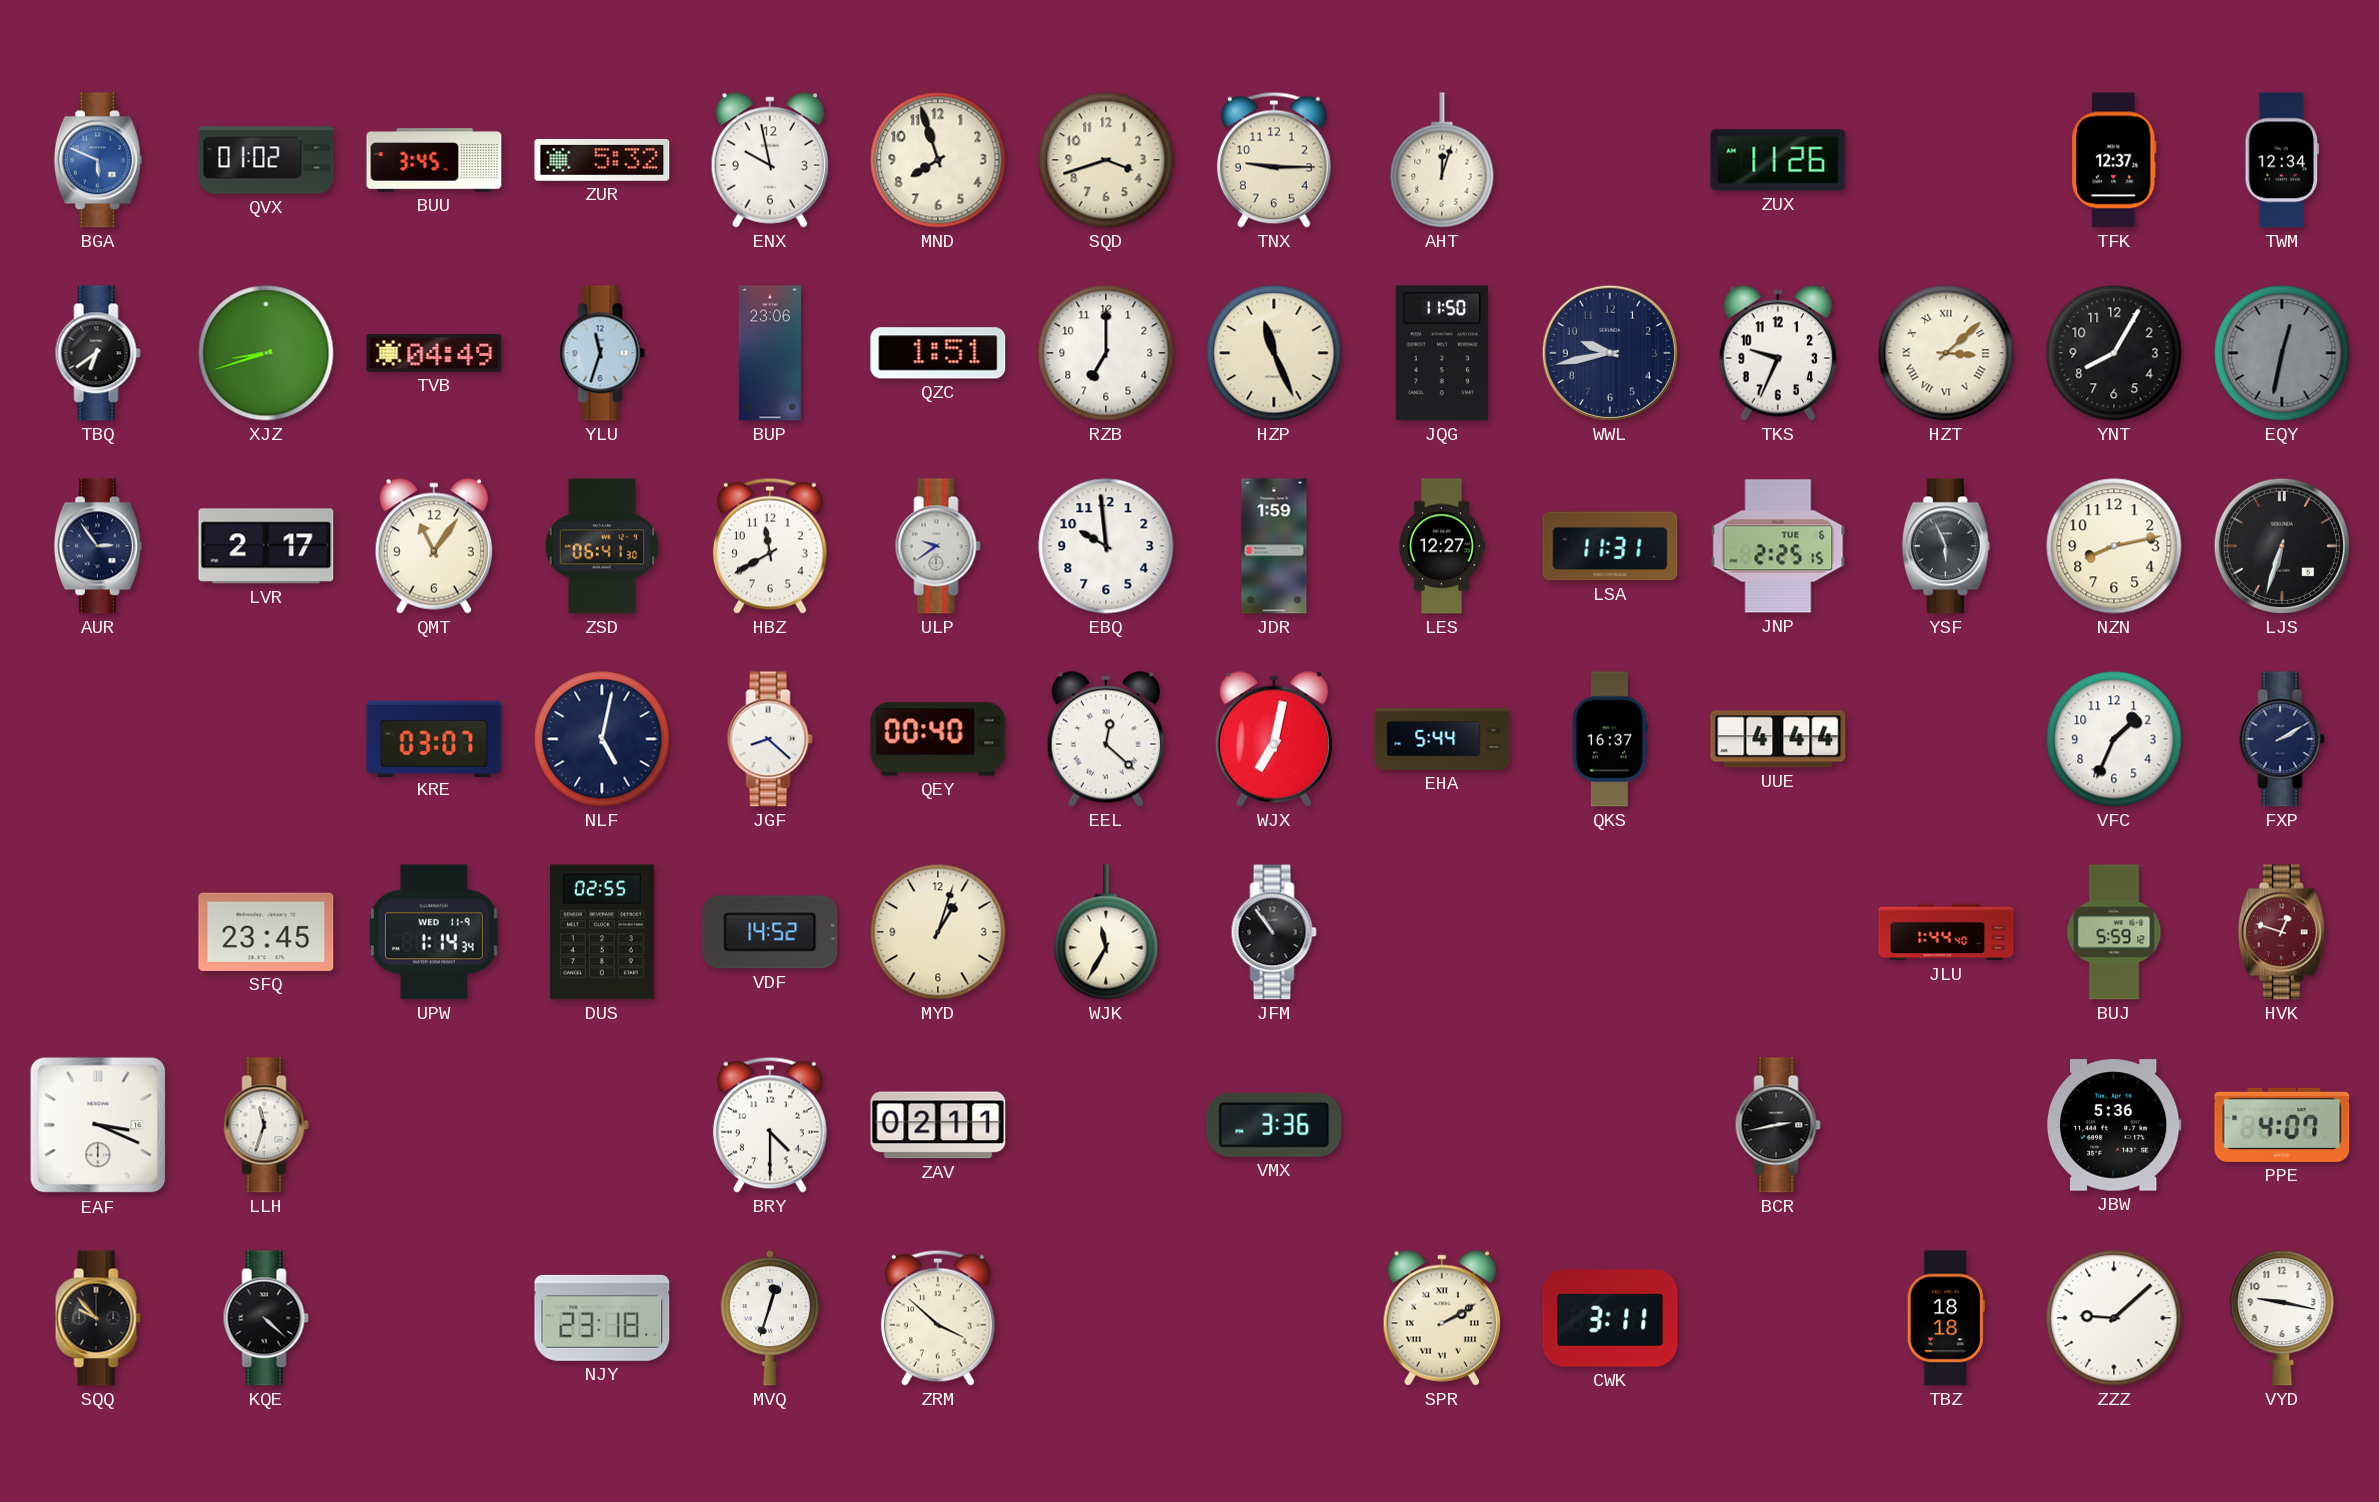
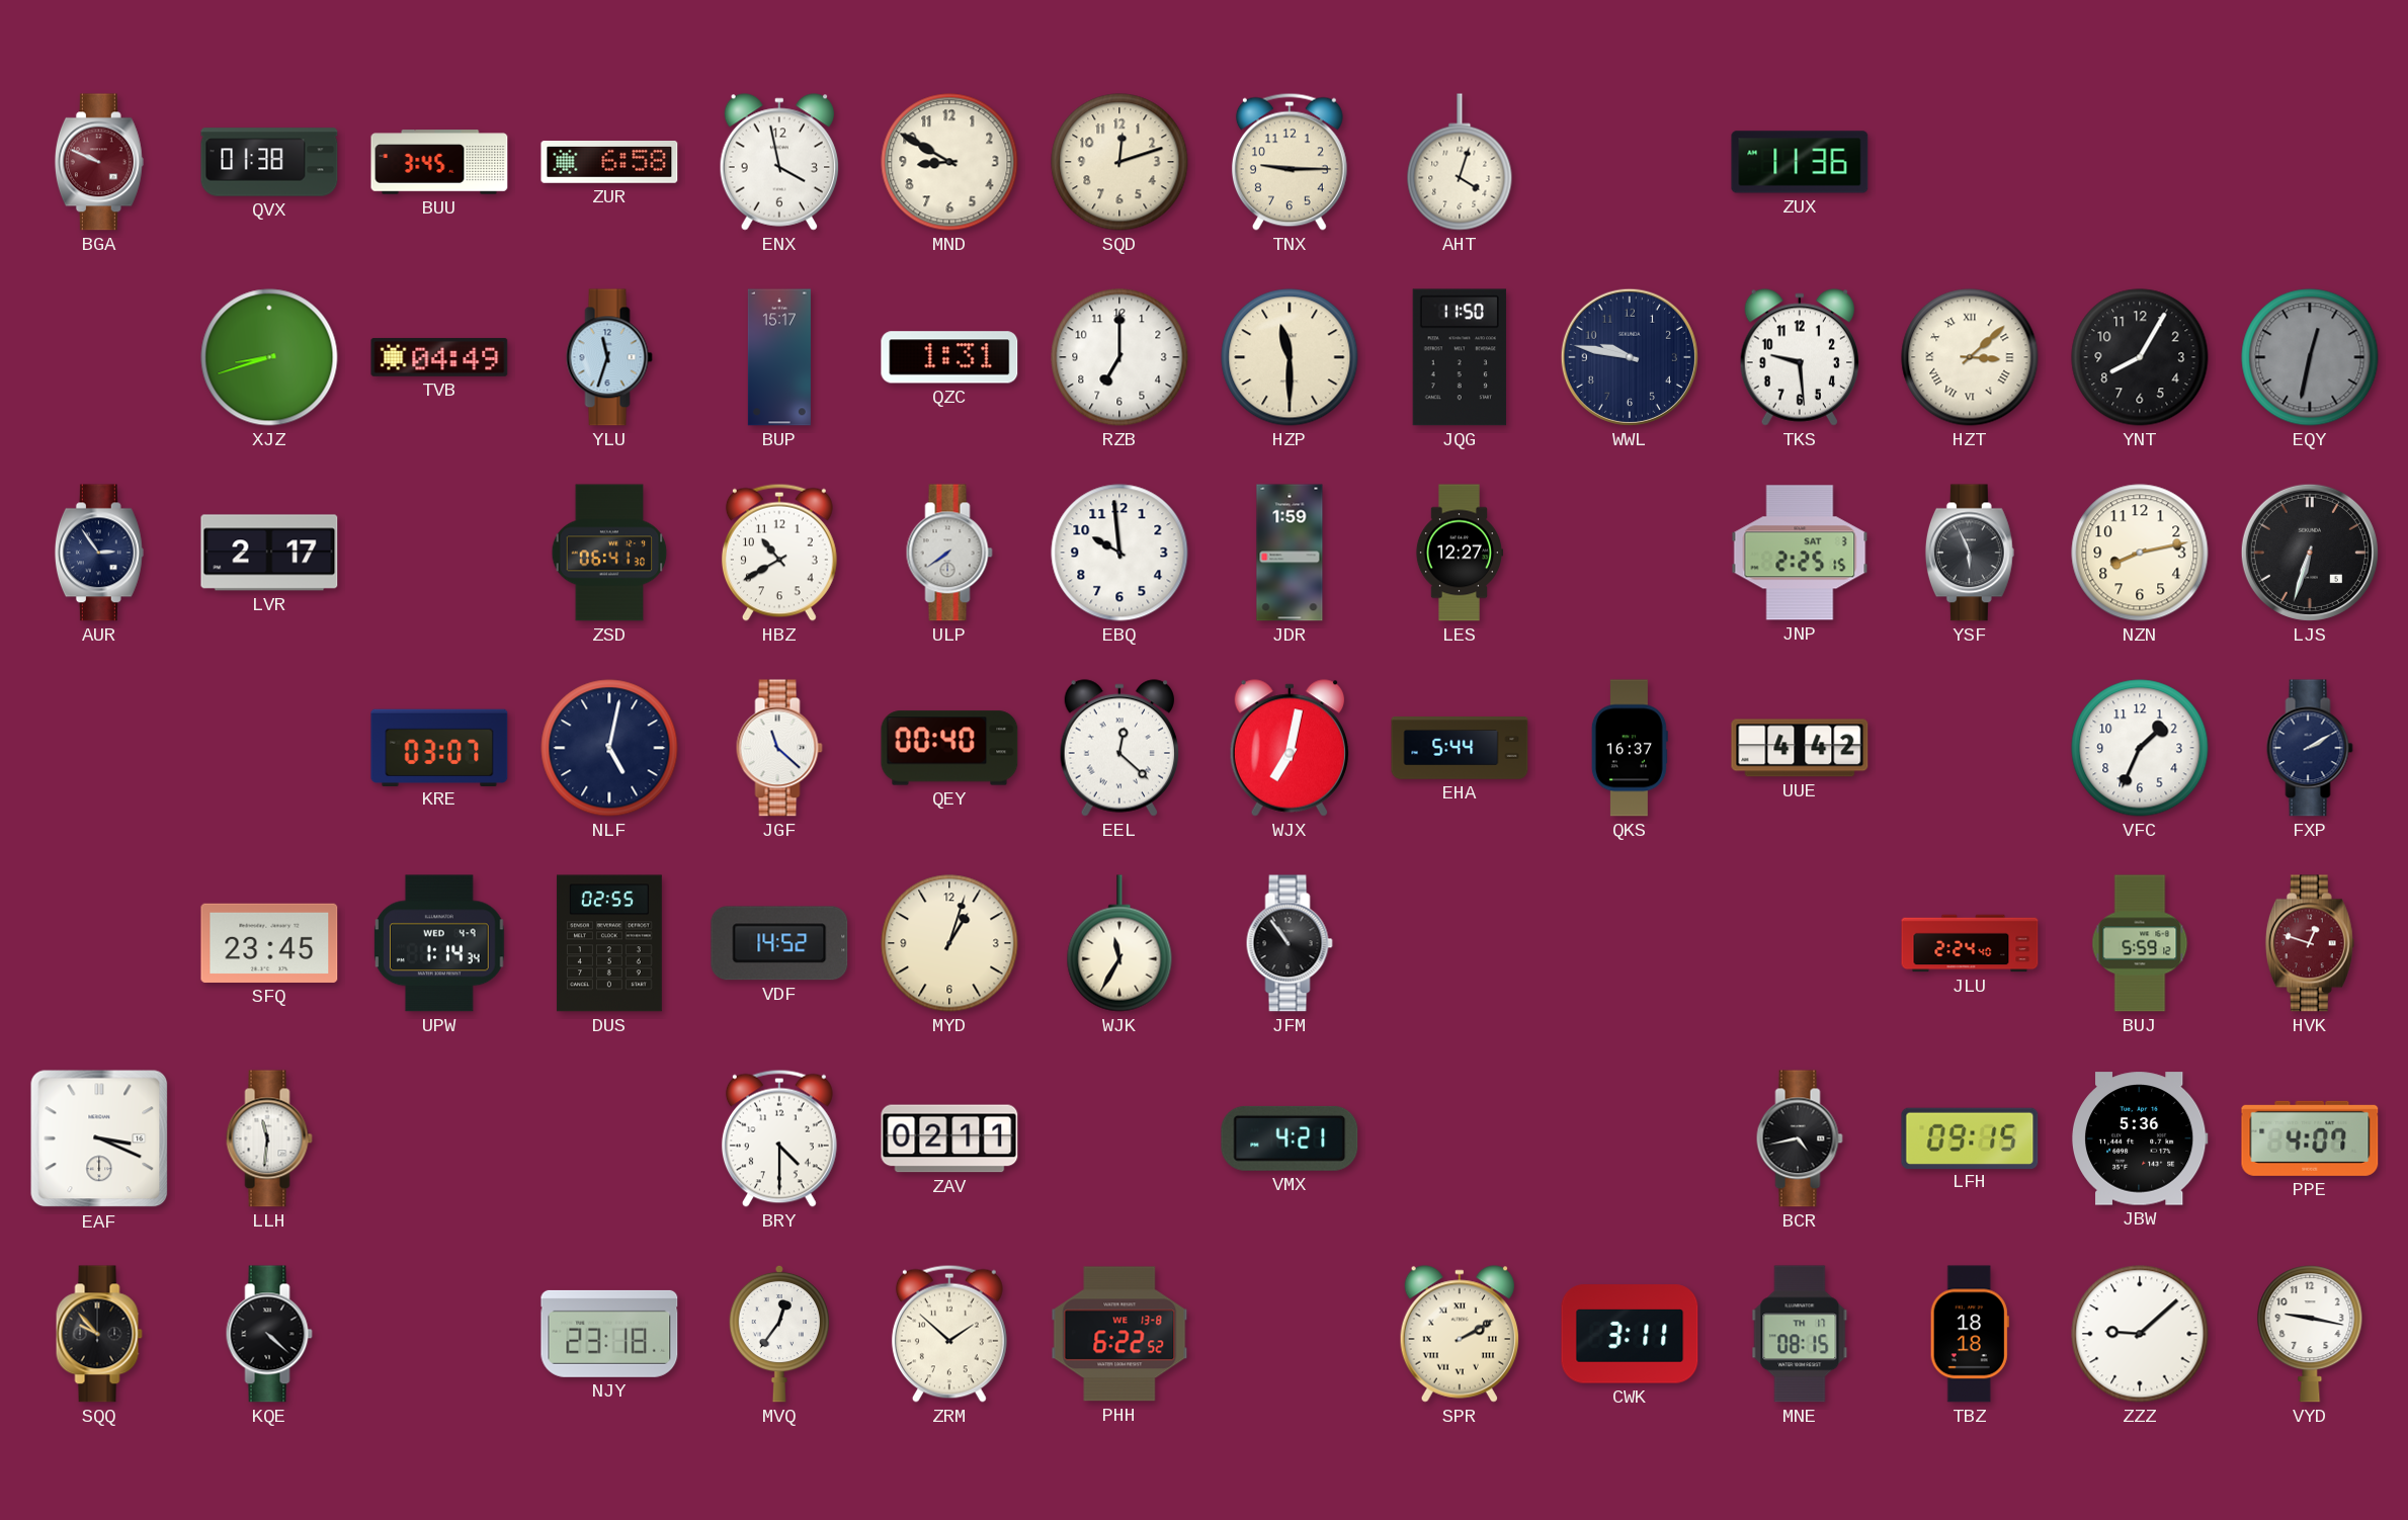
BGA: 5:49 -> 9:49 (99, 162)
BGA dial: blue -> burgundy (99, 162)
QVX: 01:02 -> 01:38 (269, 162)
ZUR: 5:32 -> 6:58 (609, 163)
ENX: 9:58 -> 3:58 (778, 162)
MND: 7:57 -> 8:50 (949, 162)
SQD: 3:42 -> 12:12 (1119, 162)
AHT: 12:03 -> 4:03 (1460, 162)
ZUX: 11:26 -> 11:36 (1800, 162)
TFK: 12:37 -> none (2114, 160)
TWM: 12:34 -> none (2282, 160)
TBQ: 6:39 -> none (98, 353)
BUP: 23:06 -> 15:17 (779, 357)
QZC: 1:51 -> 1:31 (949, 357)
HZP: 11:26 -> 11:30 (1290, 357)
WWL: 9:43 -> 9:47 (1630, 357)
TKS: 9:34 -> 9:29 (1799, 357)
QMT: 11:06 -> none (433, 546)
HBZ: 11:40 -> 10:40 (779, 553)
ULP: 9:39 -> 7:39 (949, 553)
LSA: 11:31 -> none (1610, 546)
JNP date: TUE 6 -> SAT 3 (1800, 553)
JGF: 8:22 -> 11:22 (779, 748)
UUE: 4:44 -> 4:42 (1800, 748)
UPW date: WED 11-9 -> WED 4-9 (439, 943)
JLU: 1:44 -> 2:24 (1970, 943)
LLH: 11:33 -> 11:31 (269, 1138)
VMX: 3:36 -> 4:21 (1290, 1138)
BCR: 2:43 -> 4:43 (1800, 1138)
LFH: none -> 09:15 (1970, 1137)
MVQ: 12:33 -> 12:36 (778, 1334)
ZRM: 3:52 -> 1:52 (949, 1334)
PHH: none -> 6:22 (1119, 1334)
MNE: none -> 08:15 (1800, 1334)
